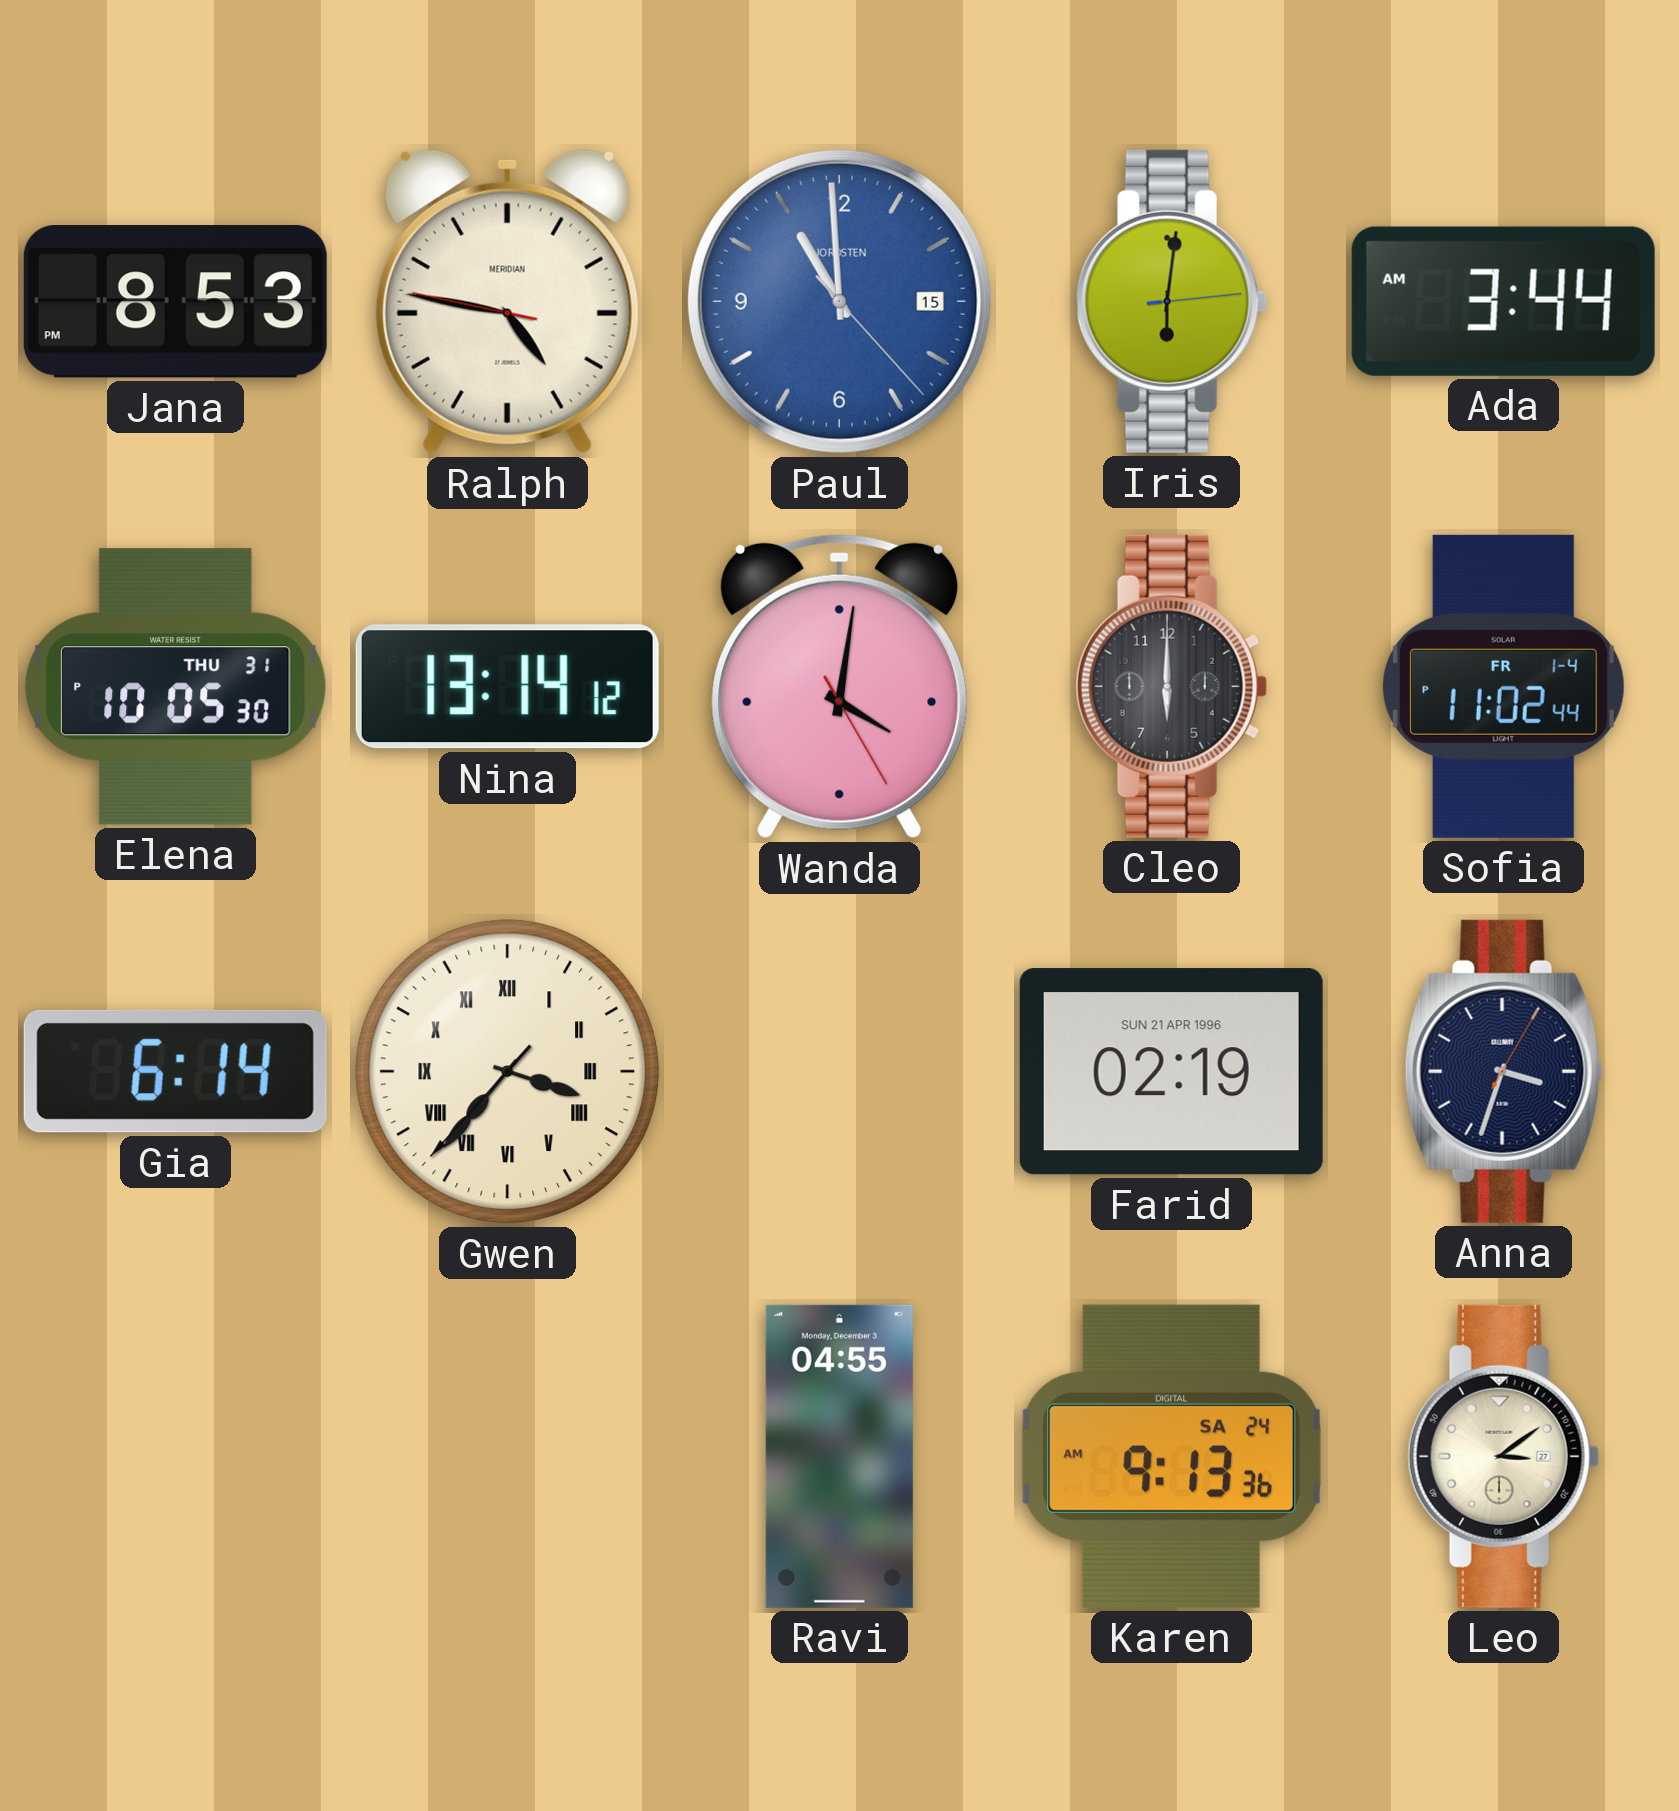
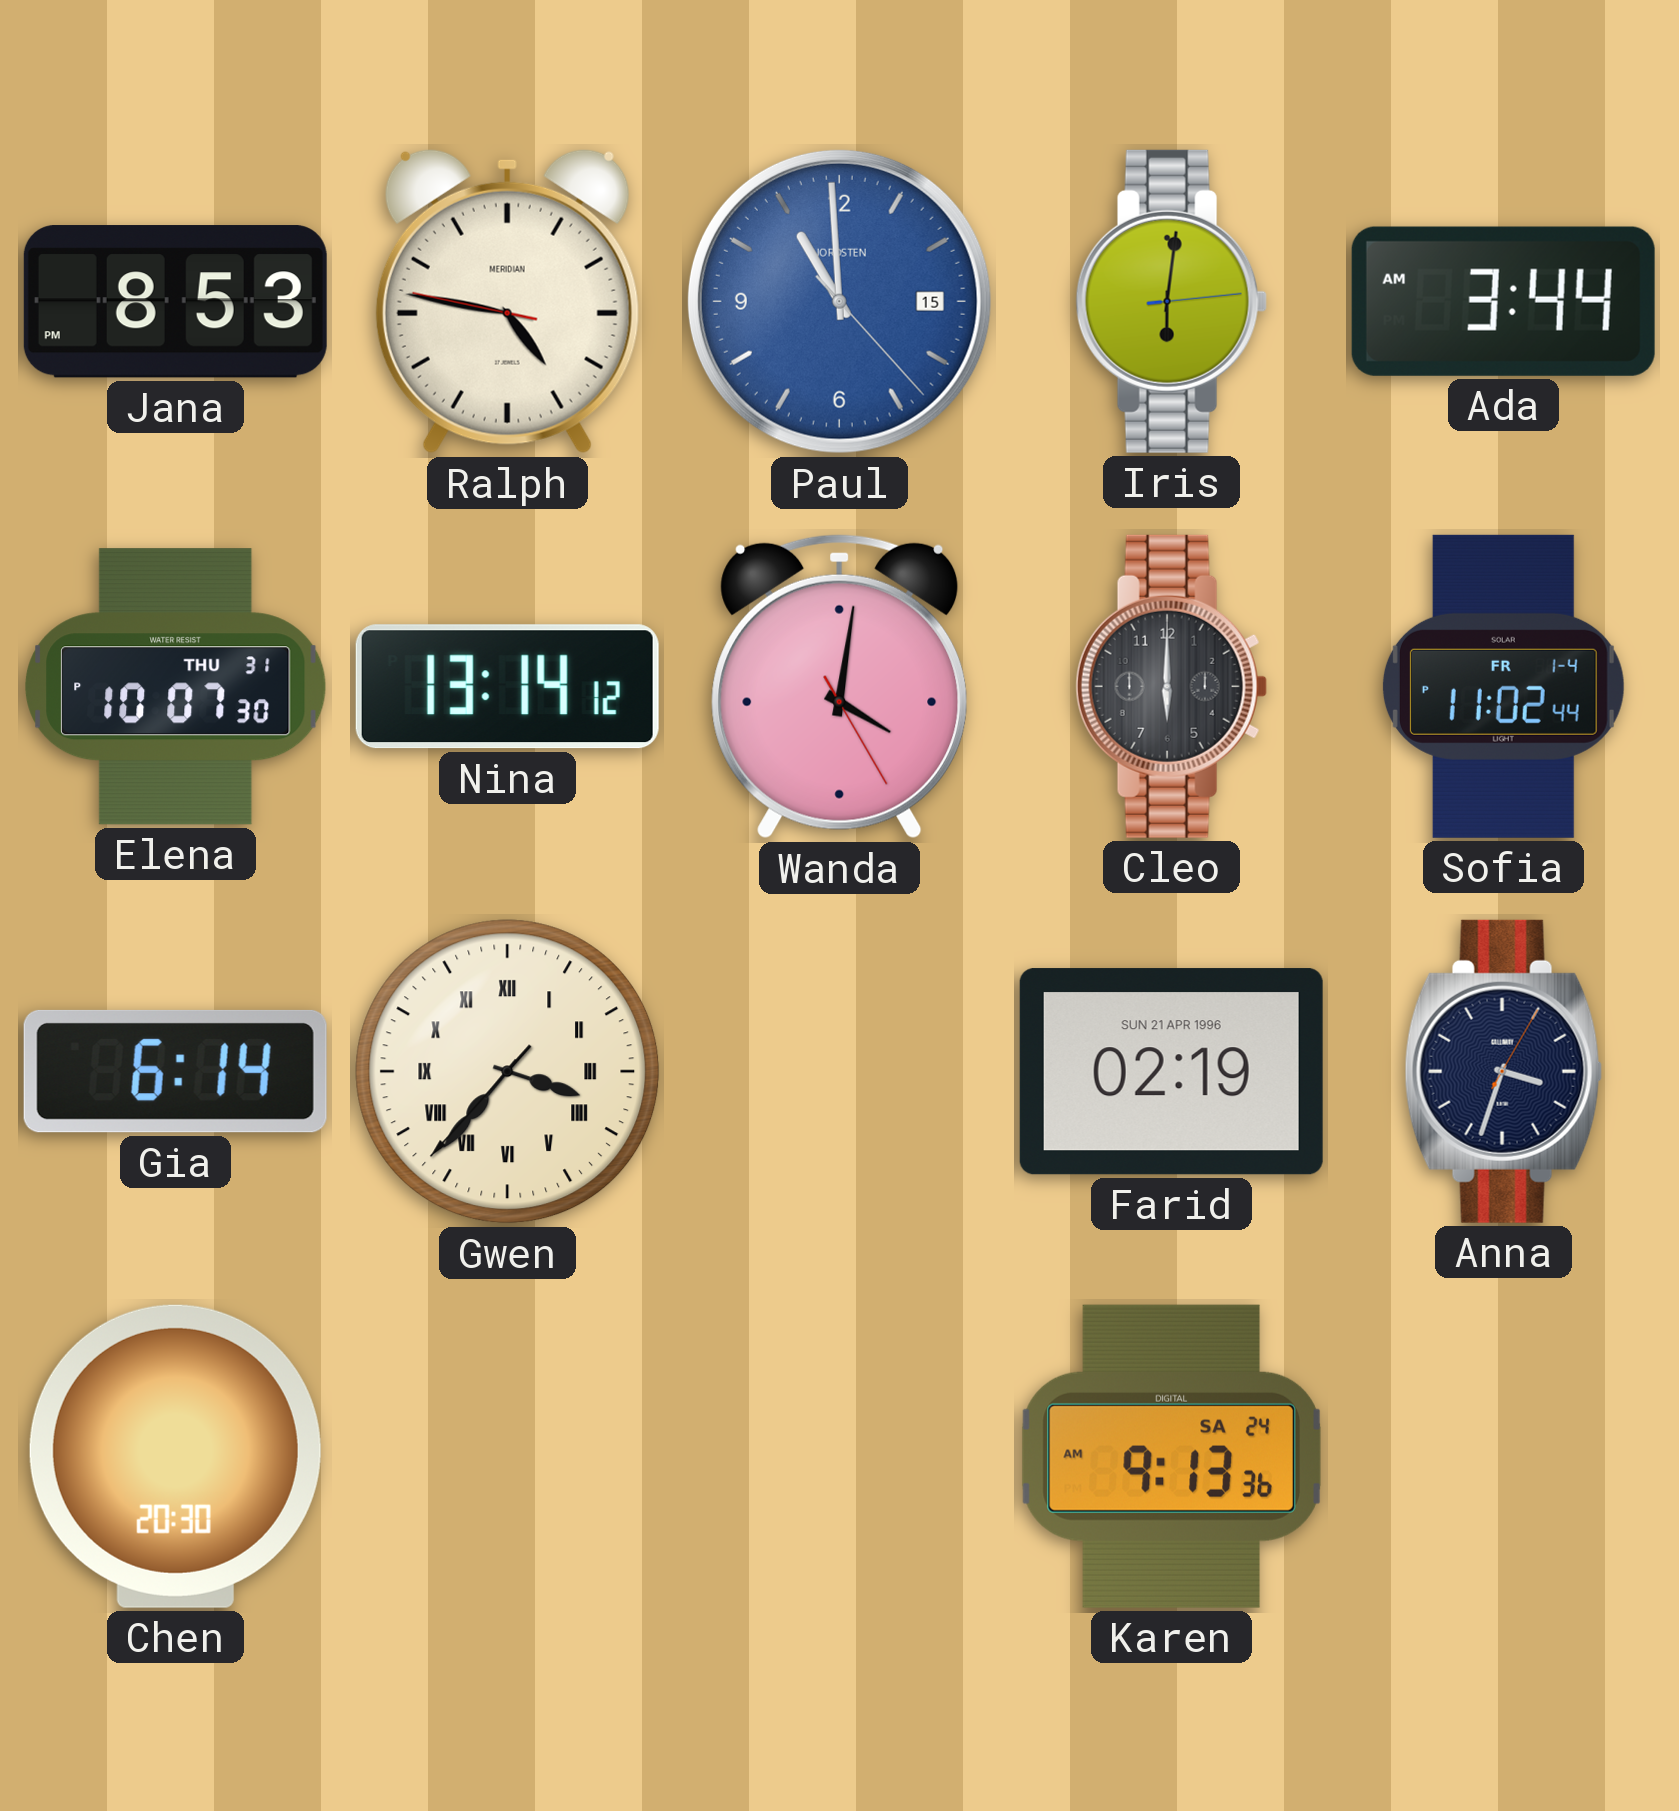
Elena: 10:05 -> 10:07 (176, 687)
Chen: none -> 20:30 (175, 1456)
Ravi: 04:55 -> none (839, 1456)
Leo: 3:09 -> none (1503, 1456)
